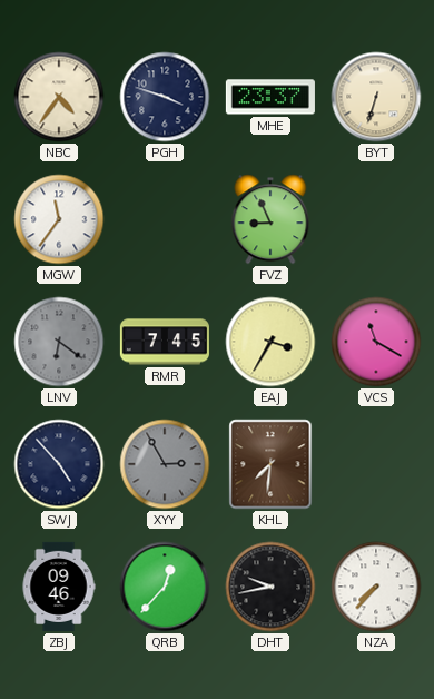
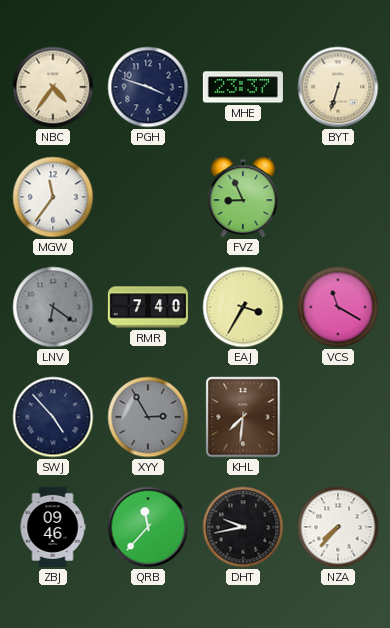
RMR: 7:45 -> 7:40 (148, 307)
QRB: 12:37 -> 11:37 (148, 527)
